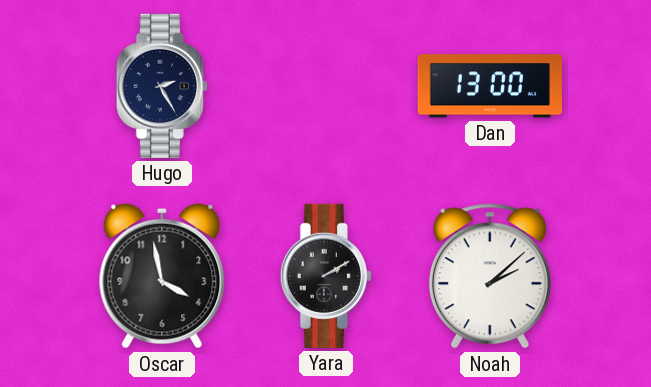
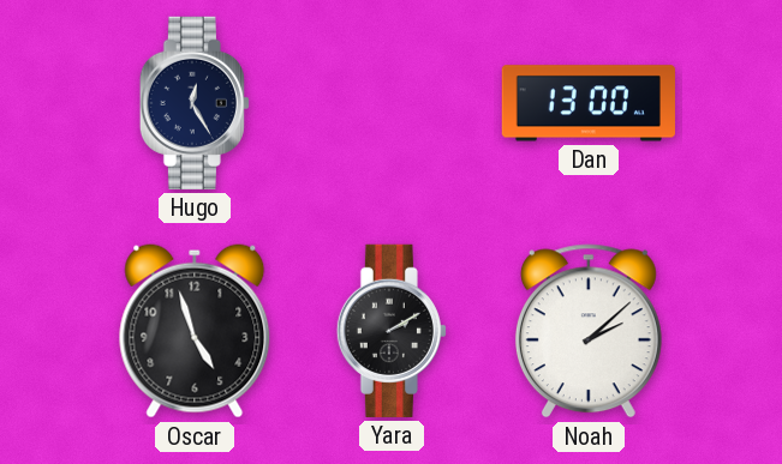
Hugo: 2:25 -> 12:25 (195, 103)
Oscar: 3:58 -> 4:57 (195, 331)
